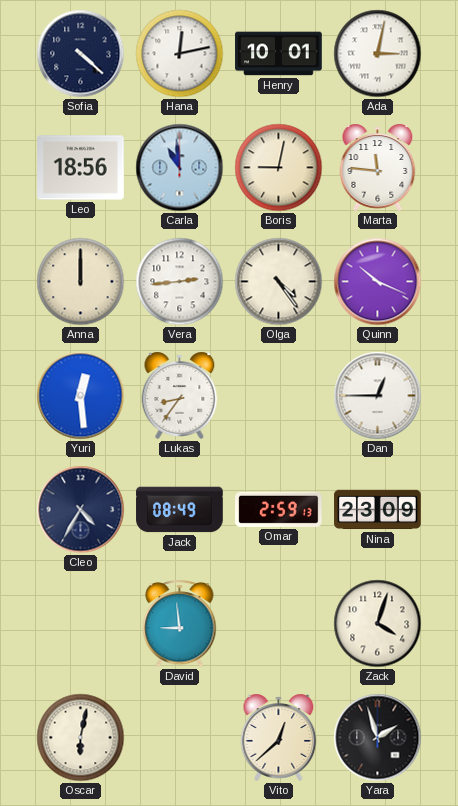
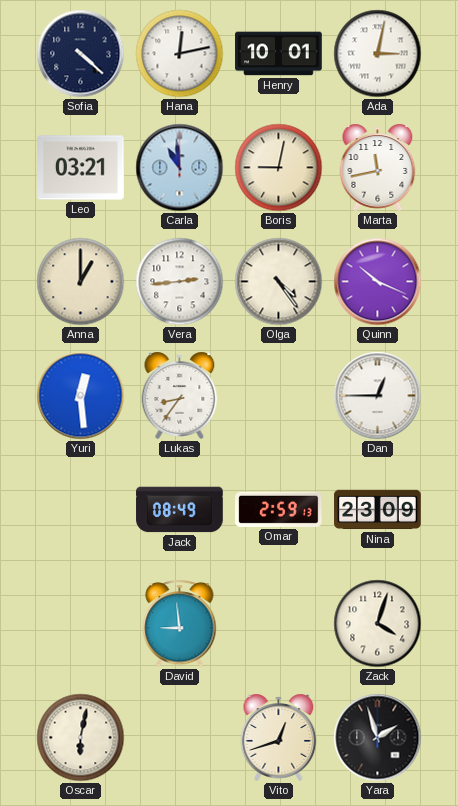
Leo: 18:56 -> 03:21 (81, 168)
Marta: 11:46 -> 11:43 (378, 167)
Anna: 12:00 -> 1:00 (81, 282)
Cleo: 4:35 -> none (81, 510)
Vito: 12:38 -> 12:42 (279, 737)
